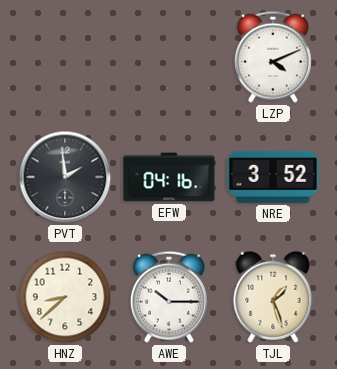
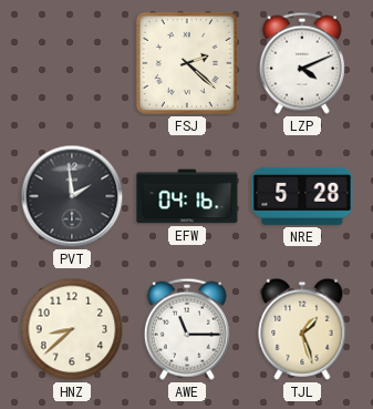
FSJ: none -> 2:22 (187, 63)
NRE: 3:52 -> 5:28 (302, 196)
AWE: 10:15 -> 11:15 (187, 329)
